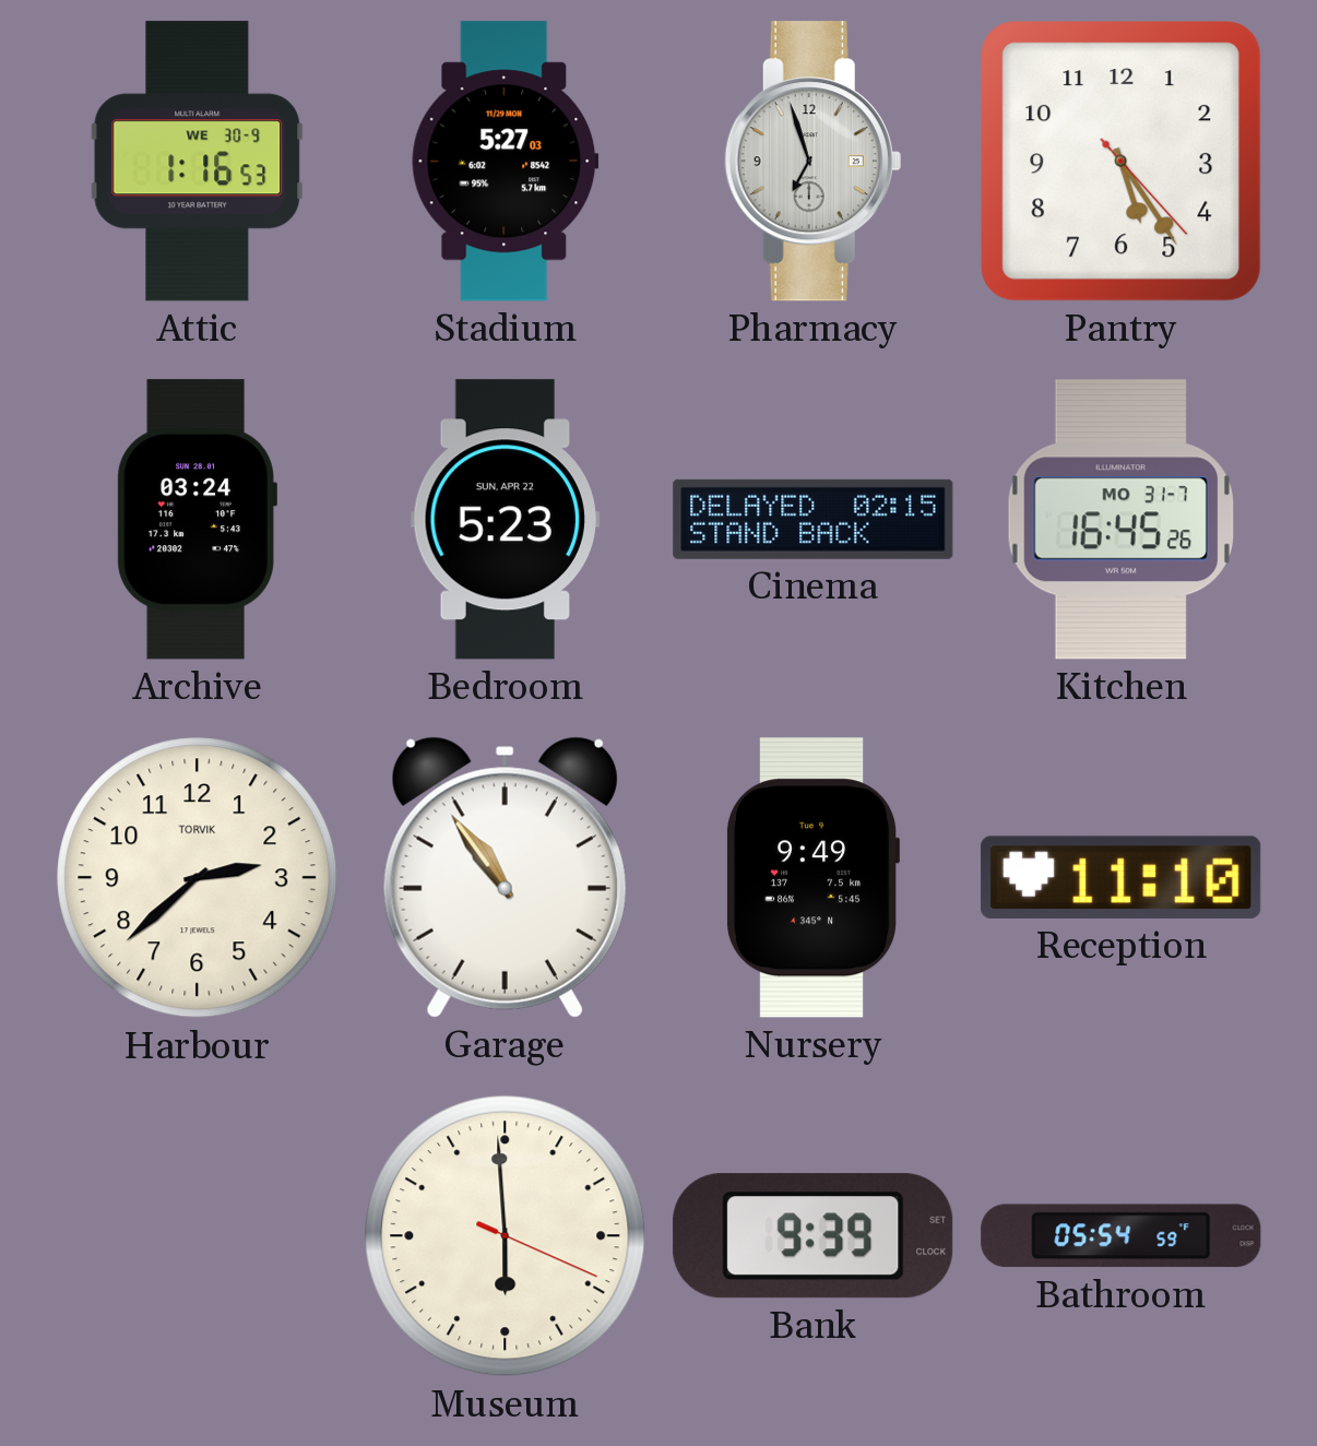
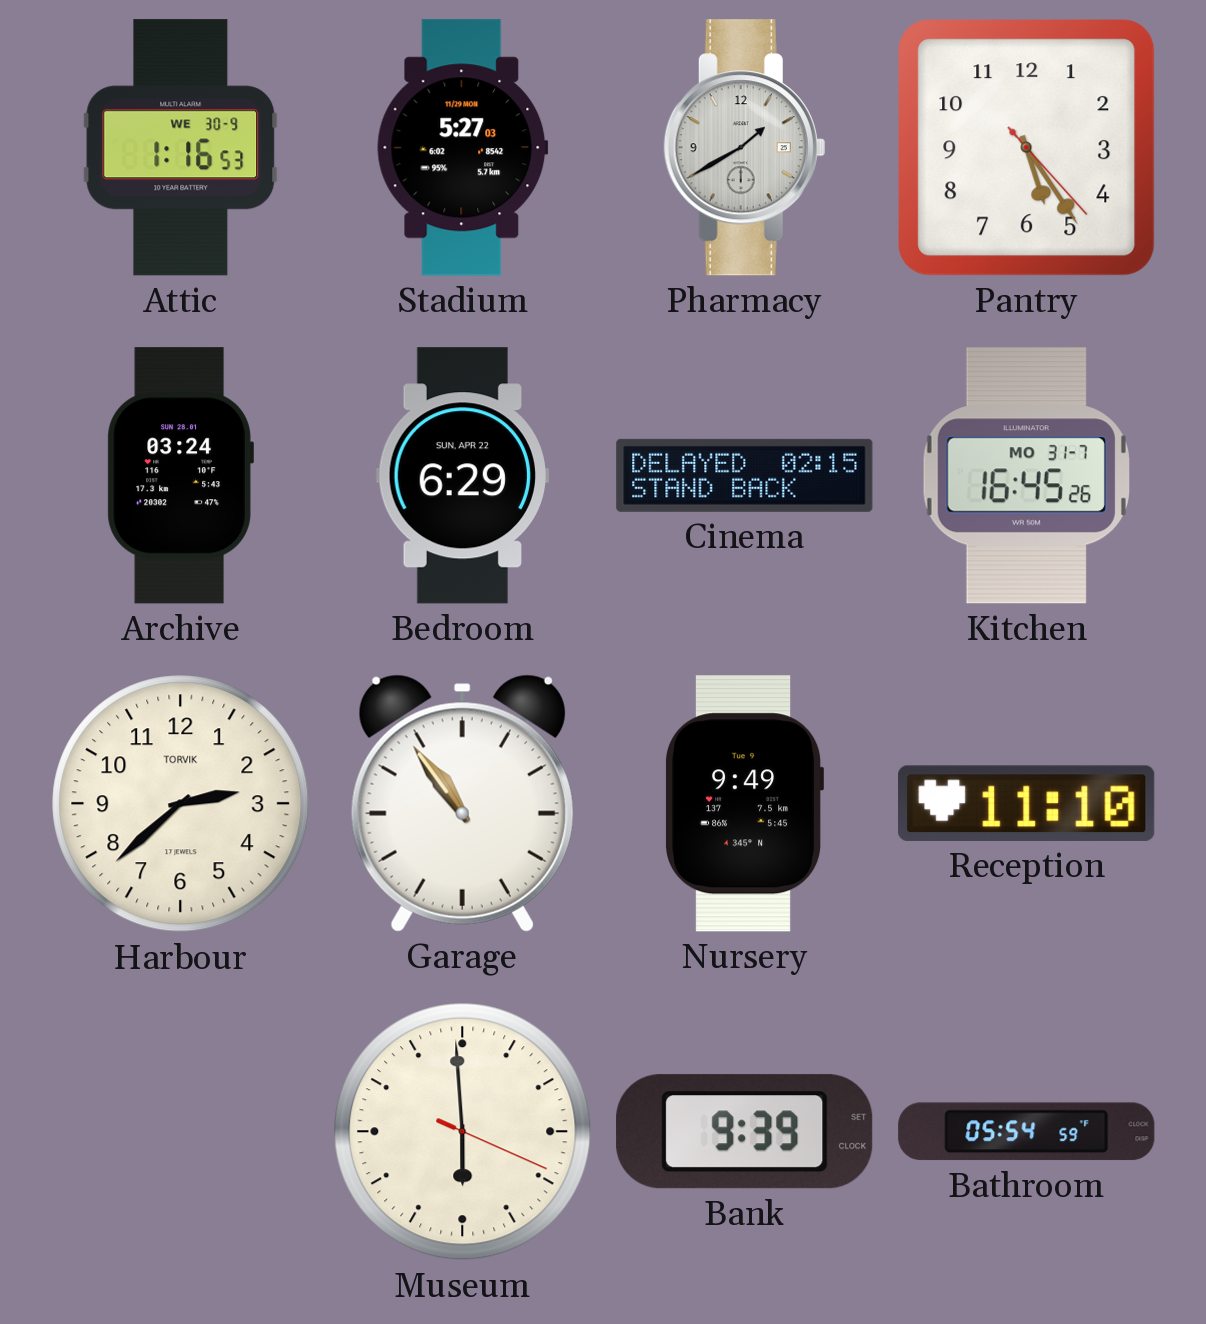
Pharmacy: 6:57 -> 1:40 (744, 148)
Bedroom: 5:23 -> 6:29 (462, 476)
